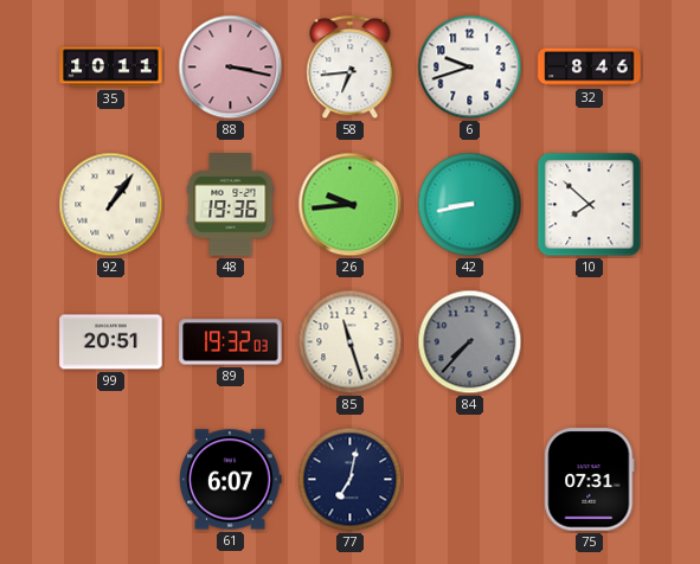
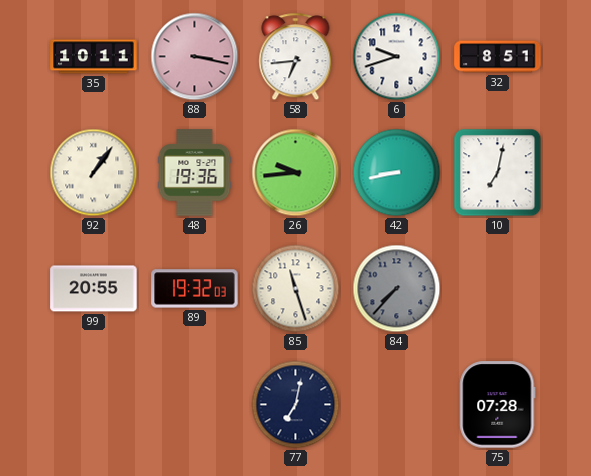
32: 8:46 -> 8:51 (498, 57)
10: 7:52 -> 7:02 (498, 173)
99: 20:51 -> 20:55 (94, 289)
61: 6:07 -> none (231, 480)
75: 07:31 -> 07:28 (498, 405)
